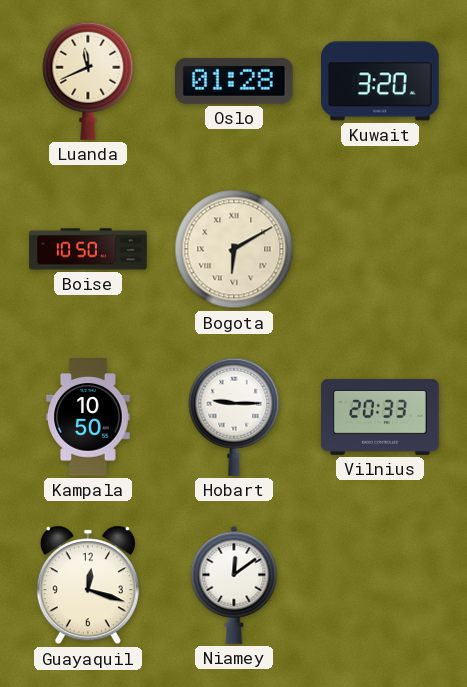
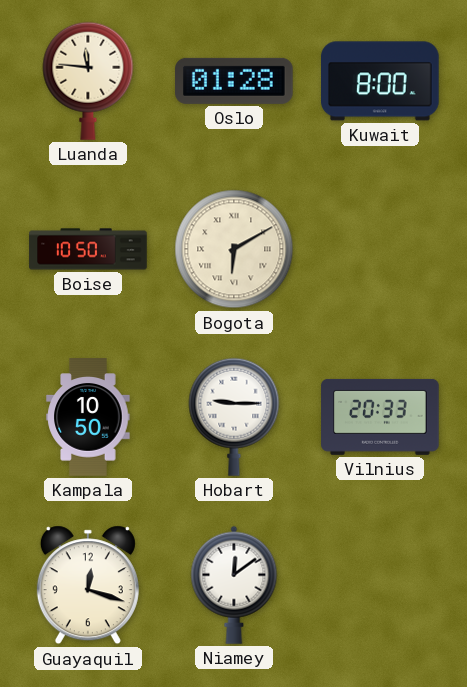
Luanda: 11:41 -> 11:46 (88, 81)
Kuwait: 3:20 -> 8:00 (380, 81)
